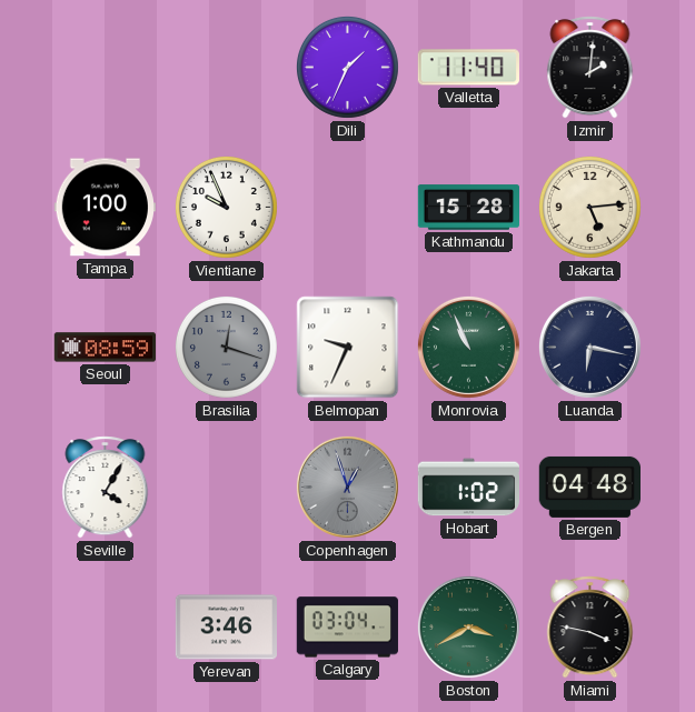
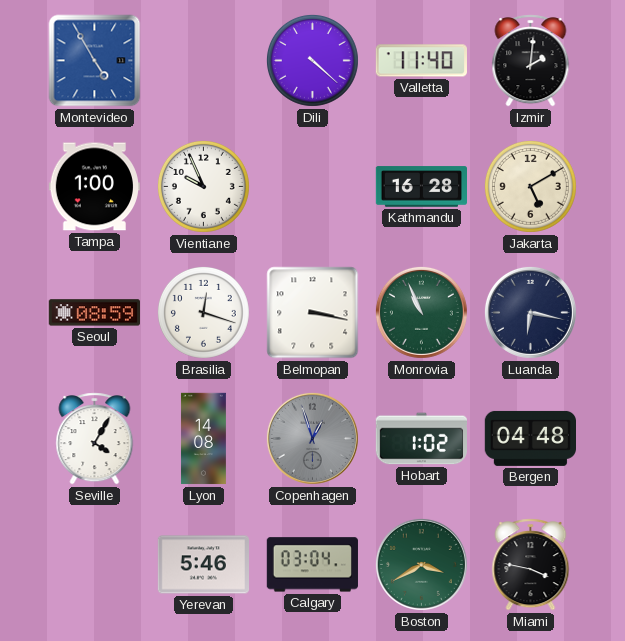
Montevideo: none -> 4:55 (95, 61)
Dili: 1:34 -> 4:22 (312, 60)
Kathmandu: 15:28 -> 16:28 (421, 187)
Jakarta: 5:14 -> 5:10 (530, 186)
Brasilia dial: grey -> white (203, 312)
Belmopan: 9:34 -> 3:17 (313, 313)
Lyon: none -> 14:08 (203, 439)
Yerevan: 3:46 -> 5:46 (203, 565)
